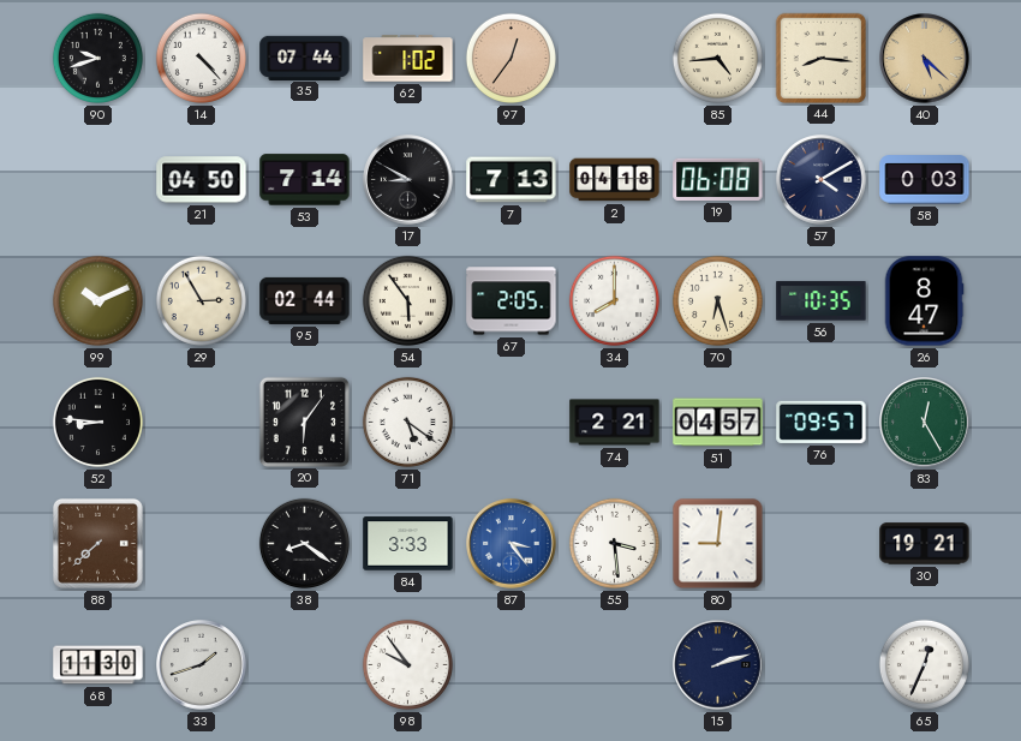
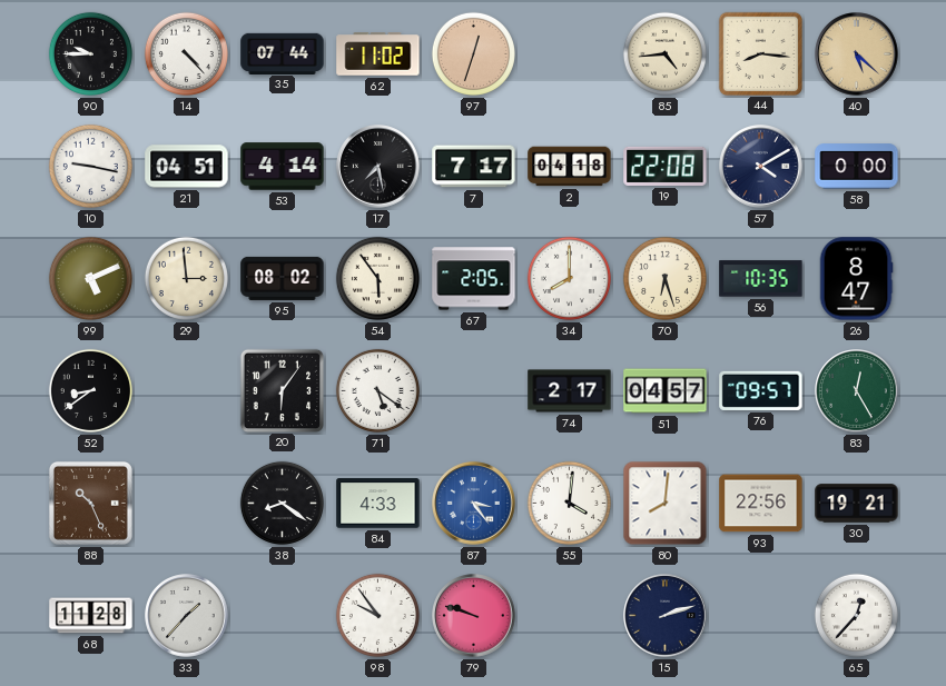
90: 9:42 -> 9:45 (90, 53)
62: 1:02 -> 11:02 (378, 54)
97: 12:36 -> 12:33 (473, 53)
10: none -> 9:17 (90, 166)
21: 04:50 -> 04:51 (187, 167)
53: 7:14 -> 4:14 (283, 167)
17: 8:50 -> 7:28 (378, 167)
7: 7:13 -> 7:17 (474, 167)
19: 06:08 -> 22:08 (666, 166)
58: 0:03 -> 0:00 (857, 167)
99: 10:11 -> 5:11 (90, 278)
29: 2:55 -> 2:59 (186, 278)
95: 02:44 -> 08:02 (283, 278)
52: 8:46 -> 8:39 (90, 390)
74: 2:21 -> 2:17 (570, 391)
88: 7:38 -> 10:26 (90, 503)
84: 3:33 -> 4:33 (378, 504)
55: 3:29 -> 4:01 (569, 503)
80: 9:01 -> 8:01 (666, 504)
93: none -> 22:56 (761, 504)
68: 11:30 -> 11:28 (91, 616)
33: 1:42 -> 1:37 (187, 616)
79: none -> 9:48 (474, 616)
65: 12:34 -> 12:37 (856, 615)
